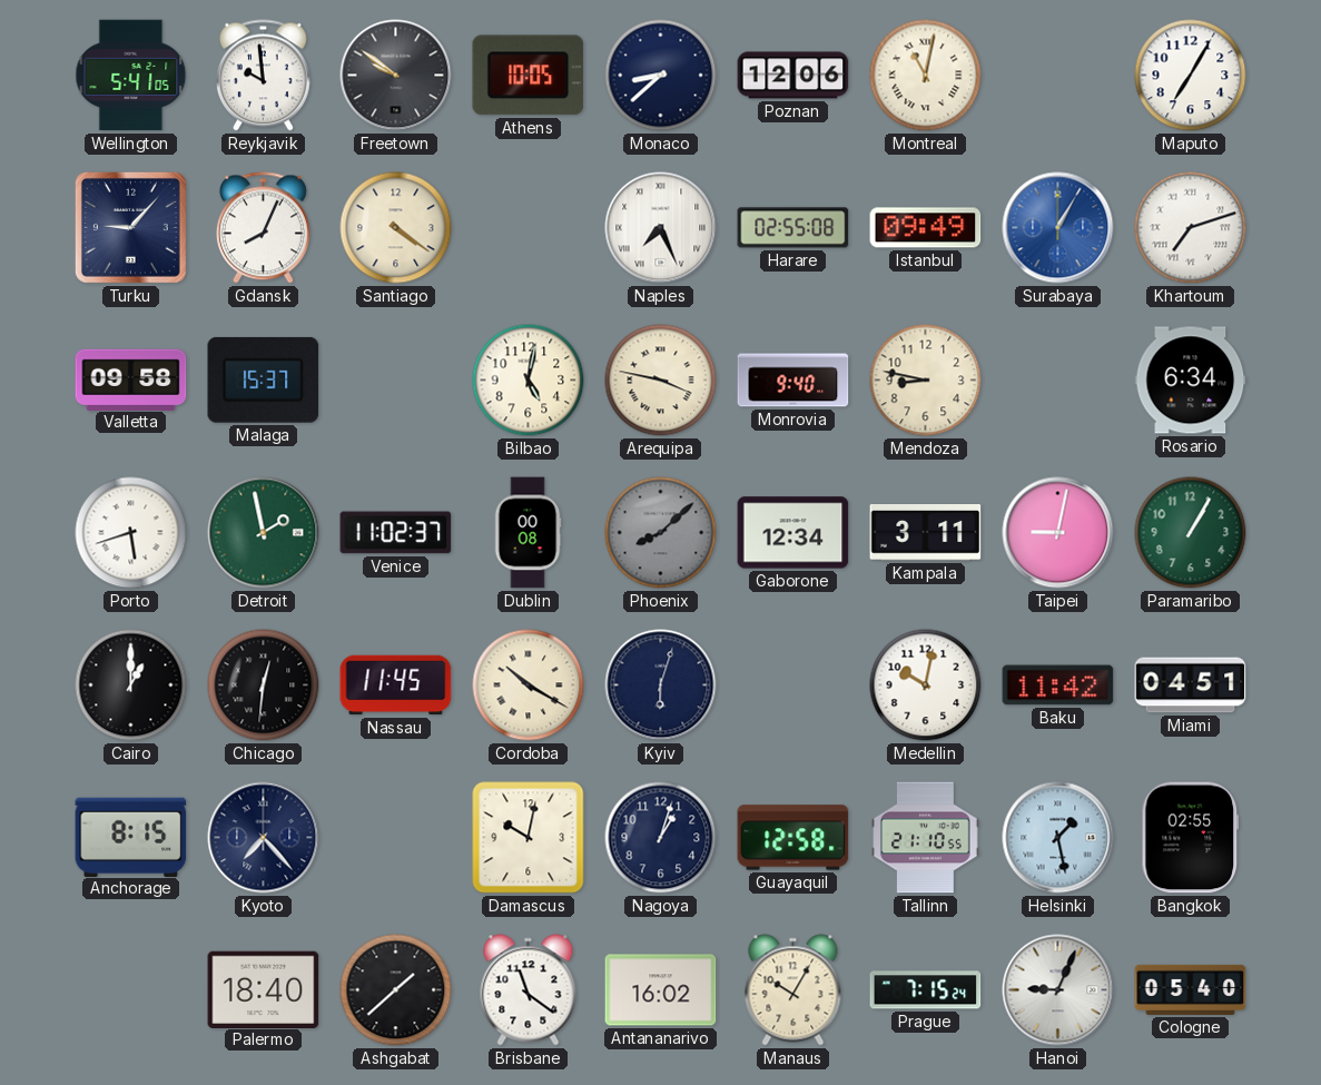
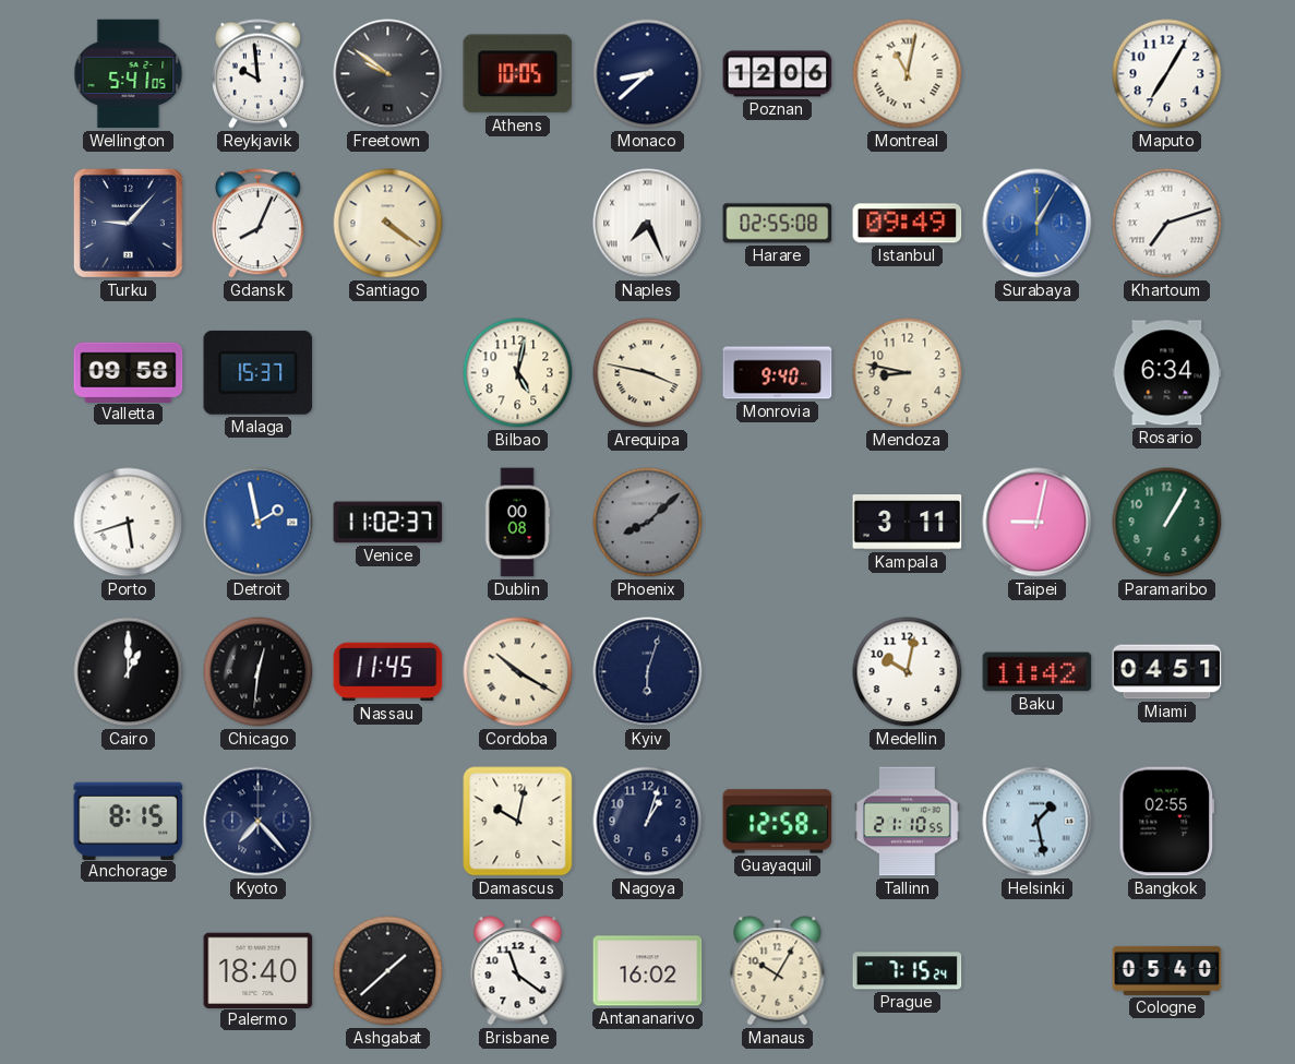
Detroit dial: green -> blue (259, 523)
Gaborone: 12:34 -> none (793, 533)
Hanoi: 9:04 -> none (1058, 990)
